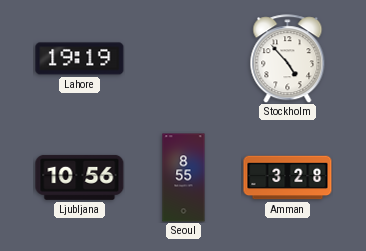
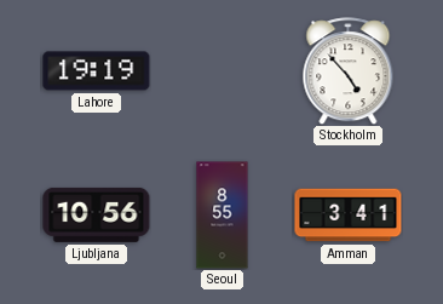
Amman: 3:28 -> 3:41 (349, 216)
